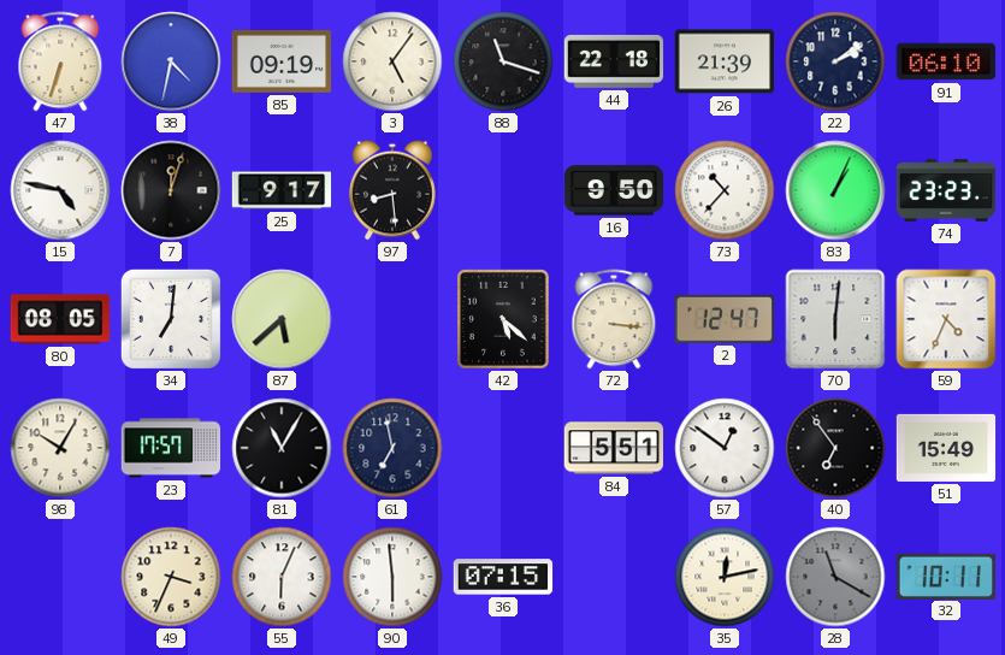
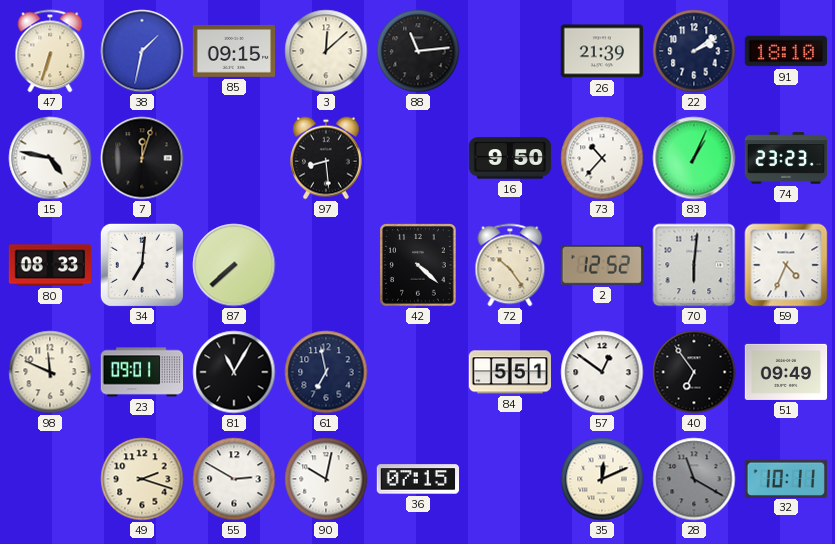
38: 4:32 -> 1:32 (142, 51)
85: 09:19 -> 09:15 (234, 51)
3: 5:06 -> 12:08 (326, 51)
88: 11:18 -> 11:14 (418, 51)
44: 22:18 -> none (614, 61)
91: 06:10 -> 18:10 (786, 51)
25: 9:17 -> none (282, 190)
80: 08:05 -> 08:33 (50, 265)
87: 5:38 -> 7:38 (234, 265)
42: 5:22 -> 4:22 (418, 265)
72: 3:16 -> 10:24 (510, 265)
2: 12:47 -> 12:52 (601, 265)
98: 10:05 -> 11:49 (50, 372)
23: 17:57 -> 09:01 (142, 372)
51: 15:49 -> 09:49 (786, 372)
49: 3:34 -> 2:18 (142, 479)
55: 6:04 -> 2:50 (234, 479)
90: 5:59 -> 10:02 (326, 479)
35: 12:13 -> 12:11 (602, 479)
